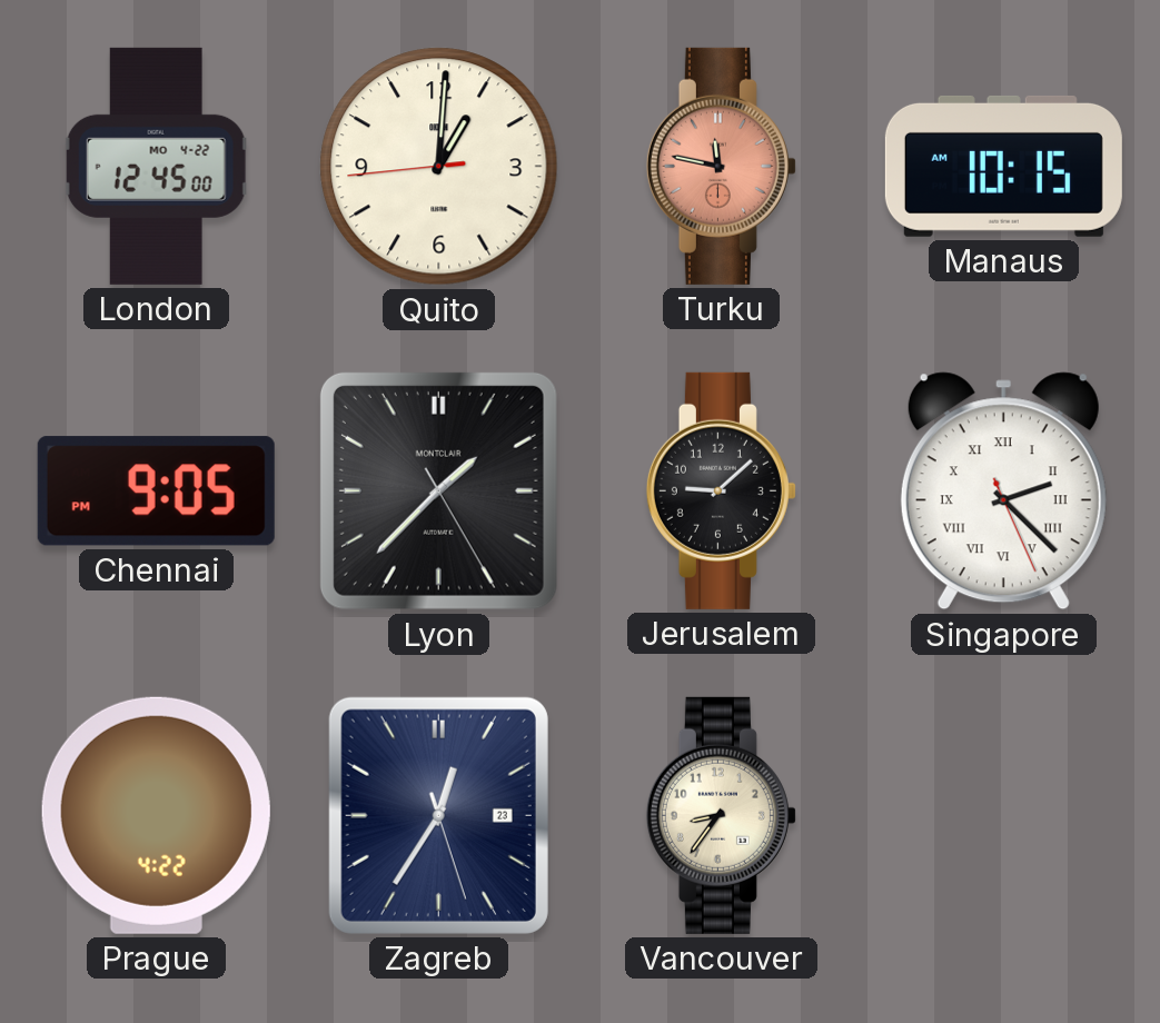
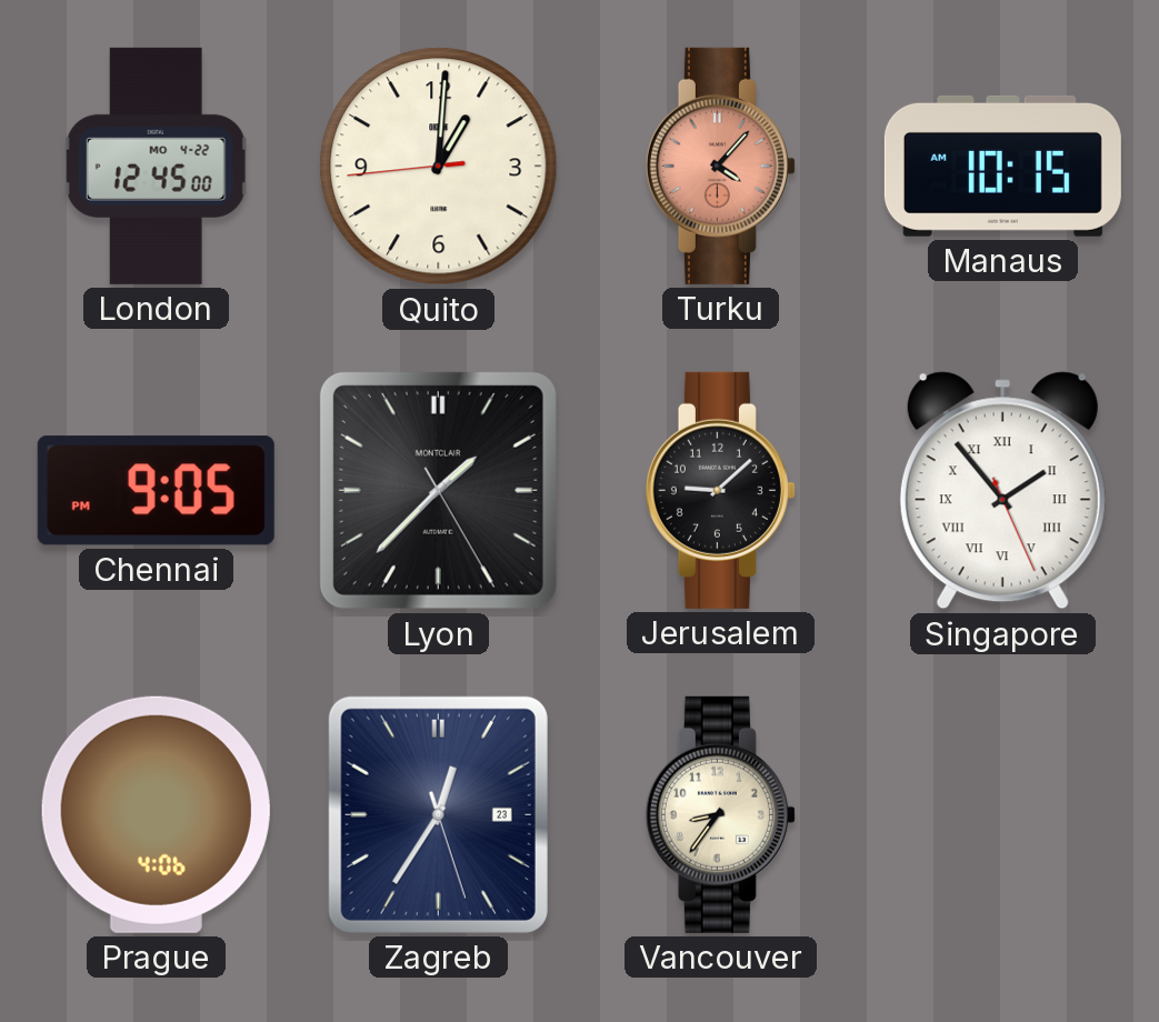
Turku: 11:47 -> 4:07 (720, 166)
Singapore: 2:22 -> 1:53 (1002, 491)
Prague: 4:22 -> 4:06 (156, 814)
